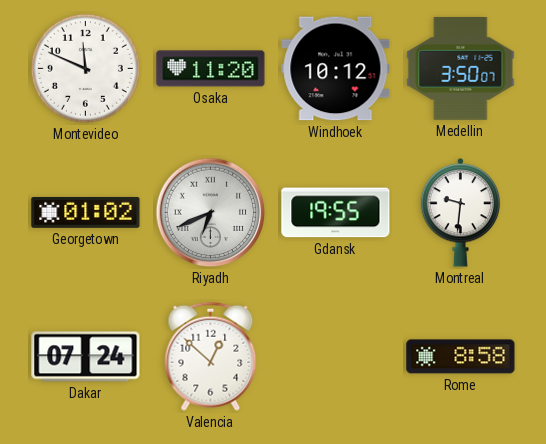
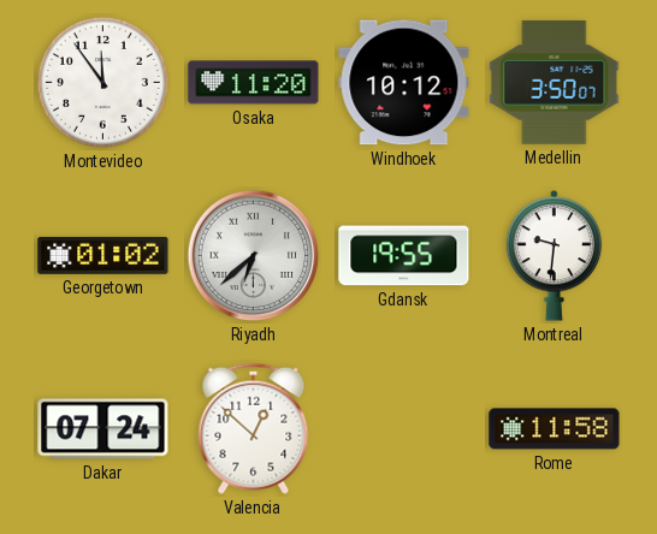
Montevideo: 11:49 -> 11:54 (102, 82)
Riyadh: 6:41 -> 6:38 (254, 256)
Rome: 8:58 -> 11:58 (555, 429)
